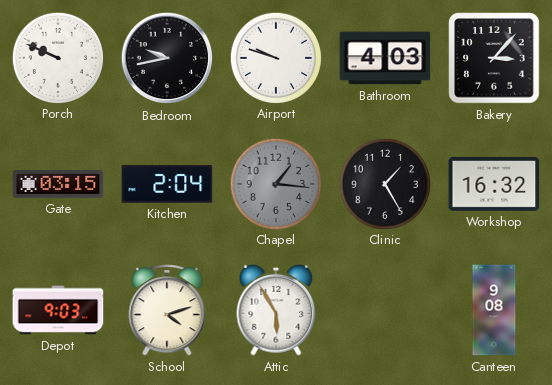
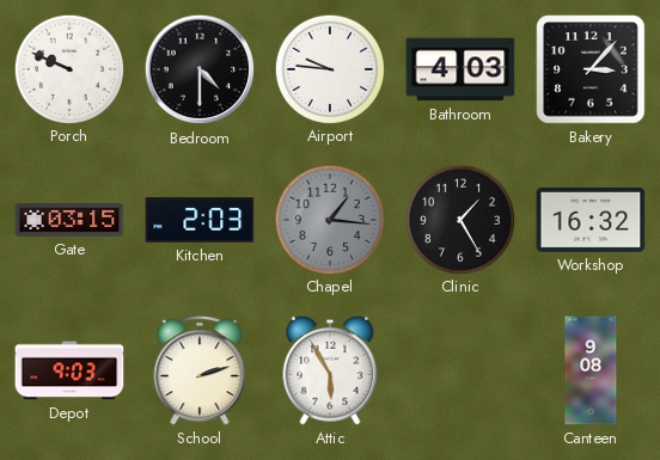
Bedroom: 9:43 -> 4:30 (200, 69)
Airport: 9:48 -> 9:46 (329, 68)
Kitchen: 2:04 -> 2:03 (200, 220)
School: 4:12 -> 2:12 (200, 372)
